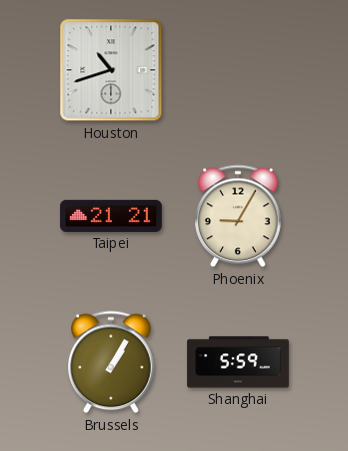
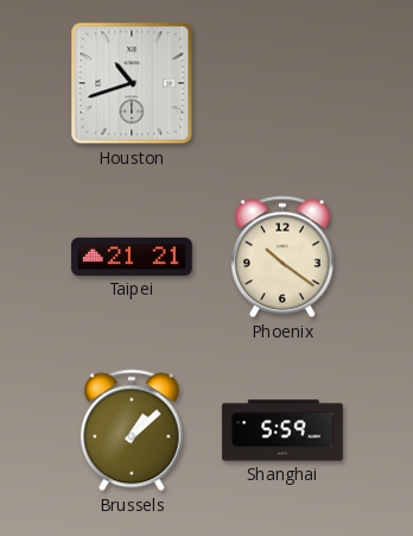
Phoenix: 9:05 -> 10:21 (284, 257)
Brussels: 1:05 -> 1:08 (133, 430)
